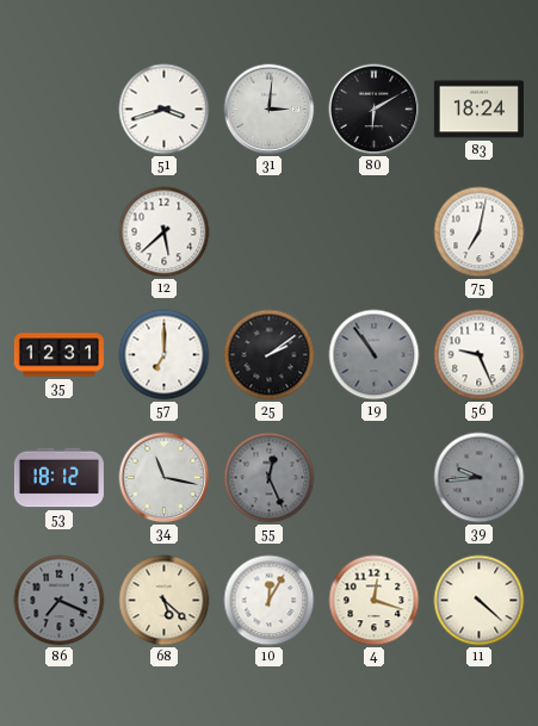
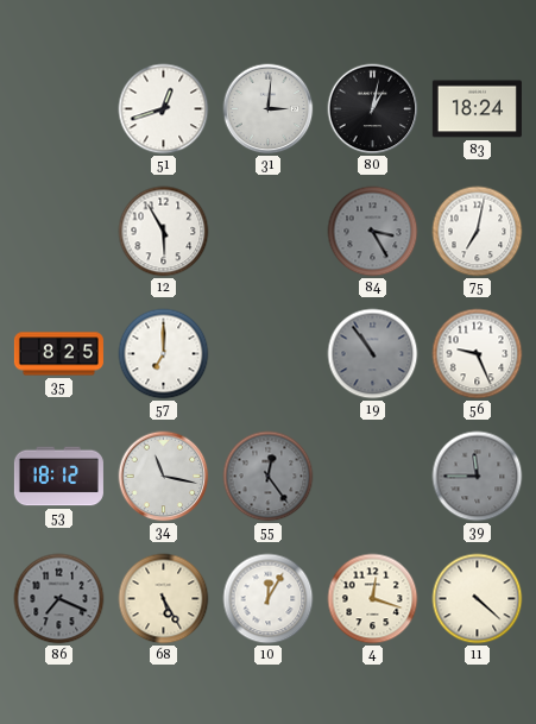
51: 3:42 -> 12:42 (164, 109)
80: 6:10 -> 1:02 (373, 109)
12: 5:38 -> 5:55 (164, 232)
84: none -> 3:25 (373, 232)
35: 12:31 -> 8:25 (58, 354)
25: 2:09 -> none (270, 355)
55: 12:26 -> 12:24 (269, 477)
39: 9:44 -> 11:45 (478, 477)
68: 5:22 -> 5:25 (164, 599)
